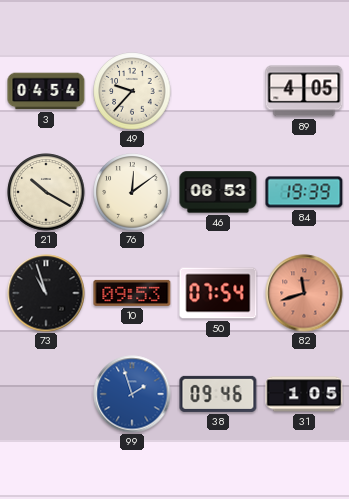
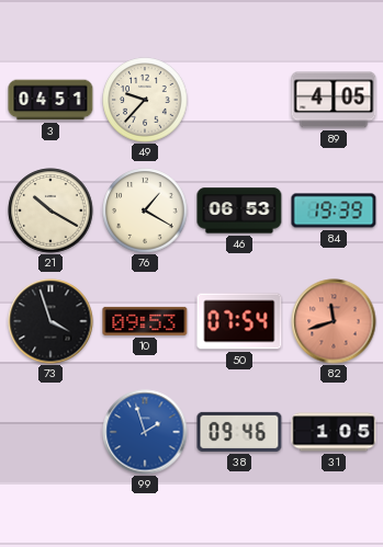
3: 04:54 -> 04:51 (50, 100)
76: 12:09 -> 1:20 (145, 210)
73: 10:57 -> 3:57 (50, 321)
